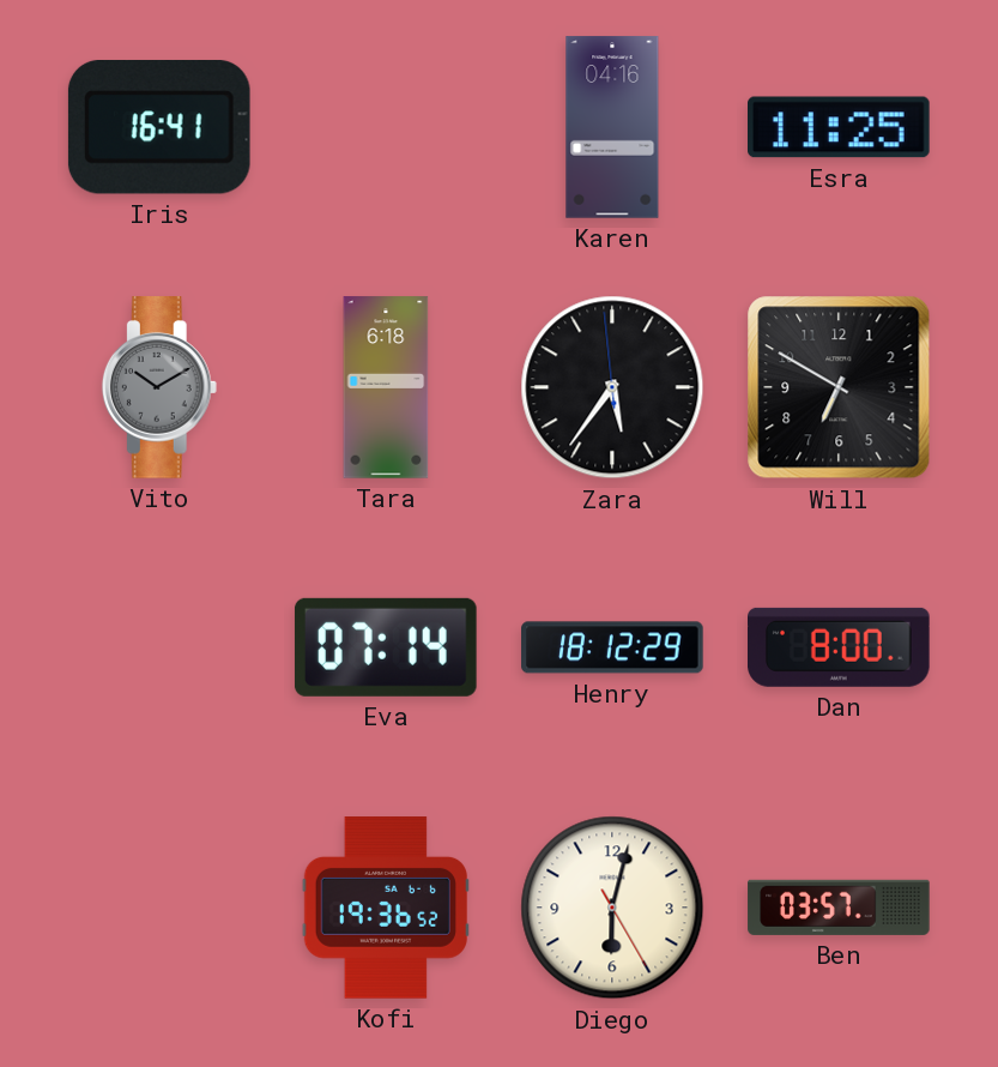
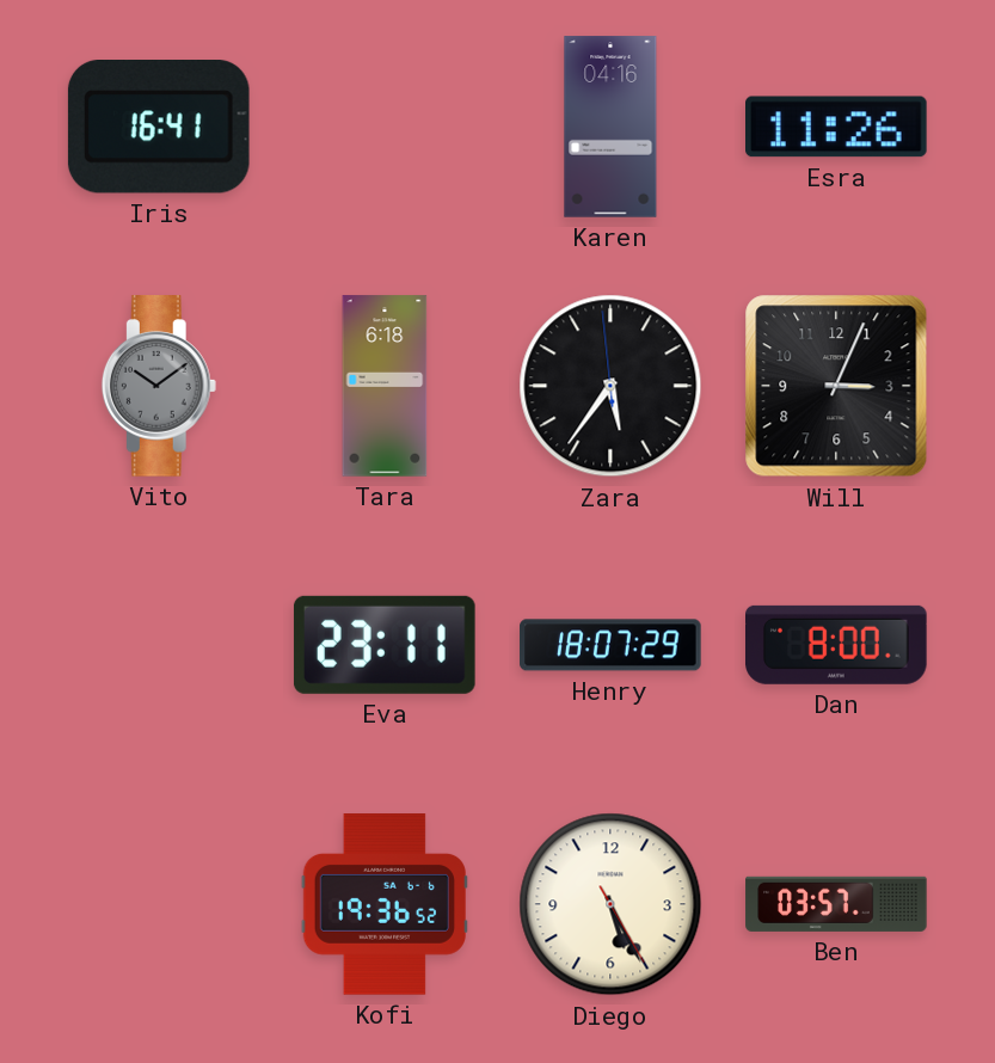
Esra: 11:25 -> 11:26 (837, 127)
Vito: 10:10 -> 10:09 (159, 386)
Will: 6:50 -> 3:04 (836, 386)
Eva: 07:14 -> 23:11 (385, 645)
Henry: 18:12 -> 18:07 (610, 645)
Diego: 6:02 -> 5:25 (610, 904)
